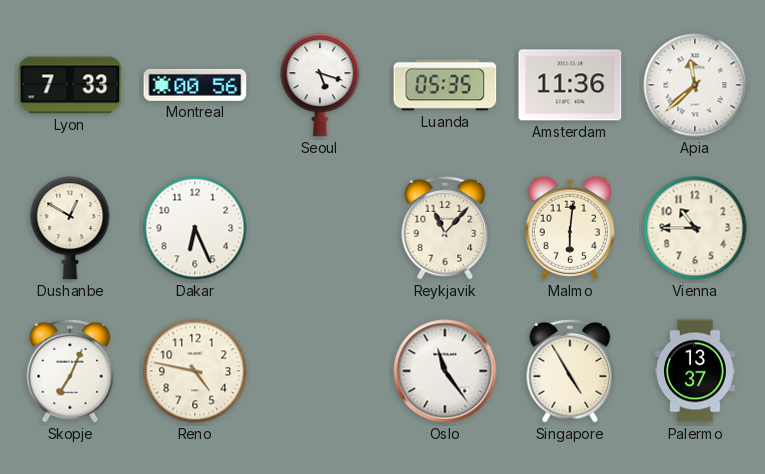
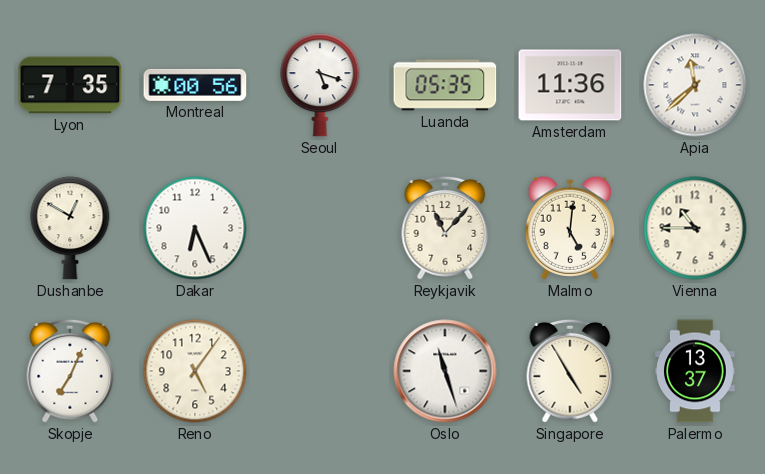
Lyon: 7:33 -> 7:35 (70, 85)
Malmo: 6:01 -> 5:01 (569, 228)
Reno: 4:47 -> 5:06 (195, 371)
Oslo: 11:24 -> 11:27 (445, 371)
